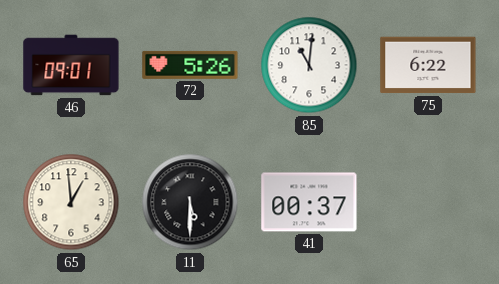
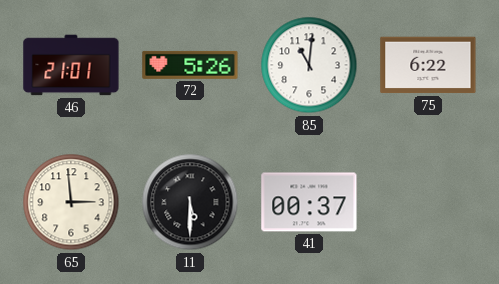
46: 09:01 -> 21:01 (71, 65)
65: 12:59 -> 2:59 (71, 202)
